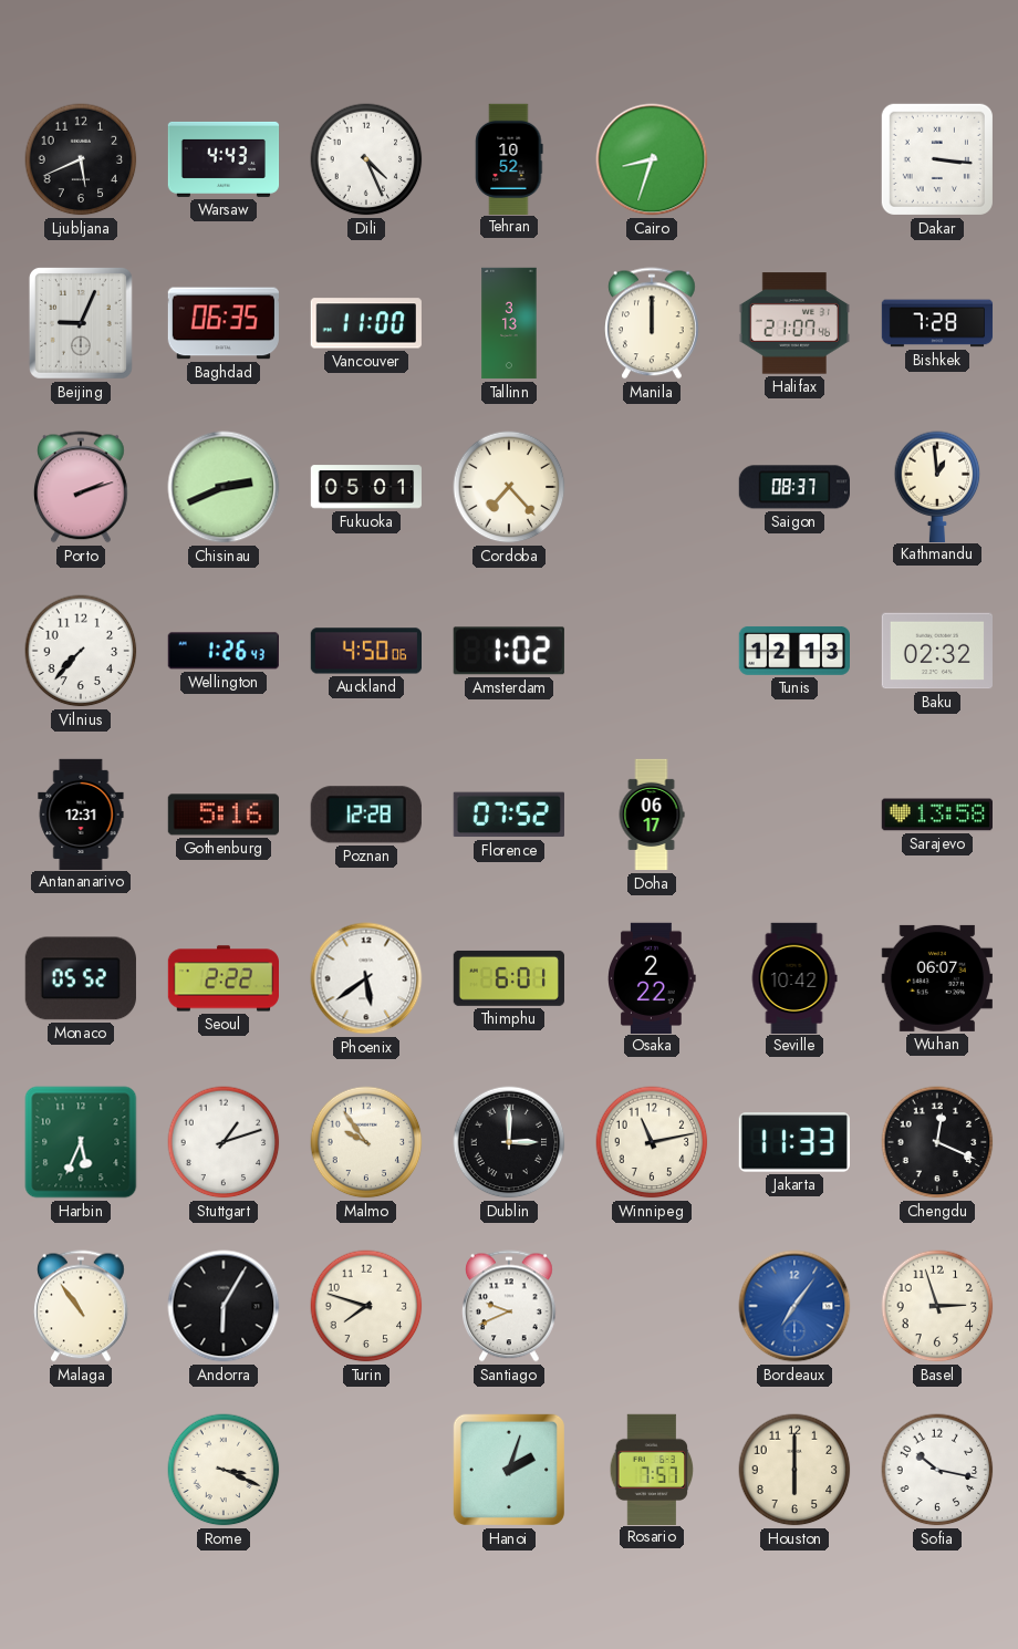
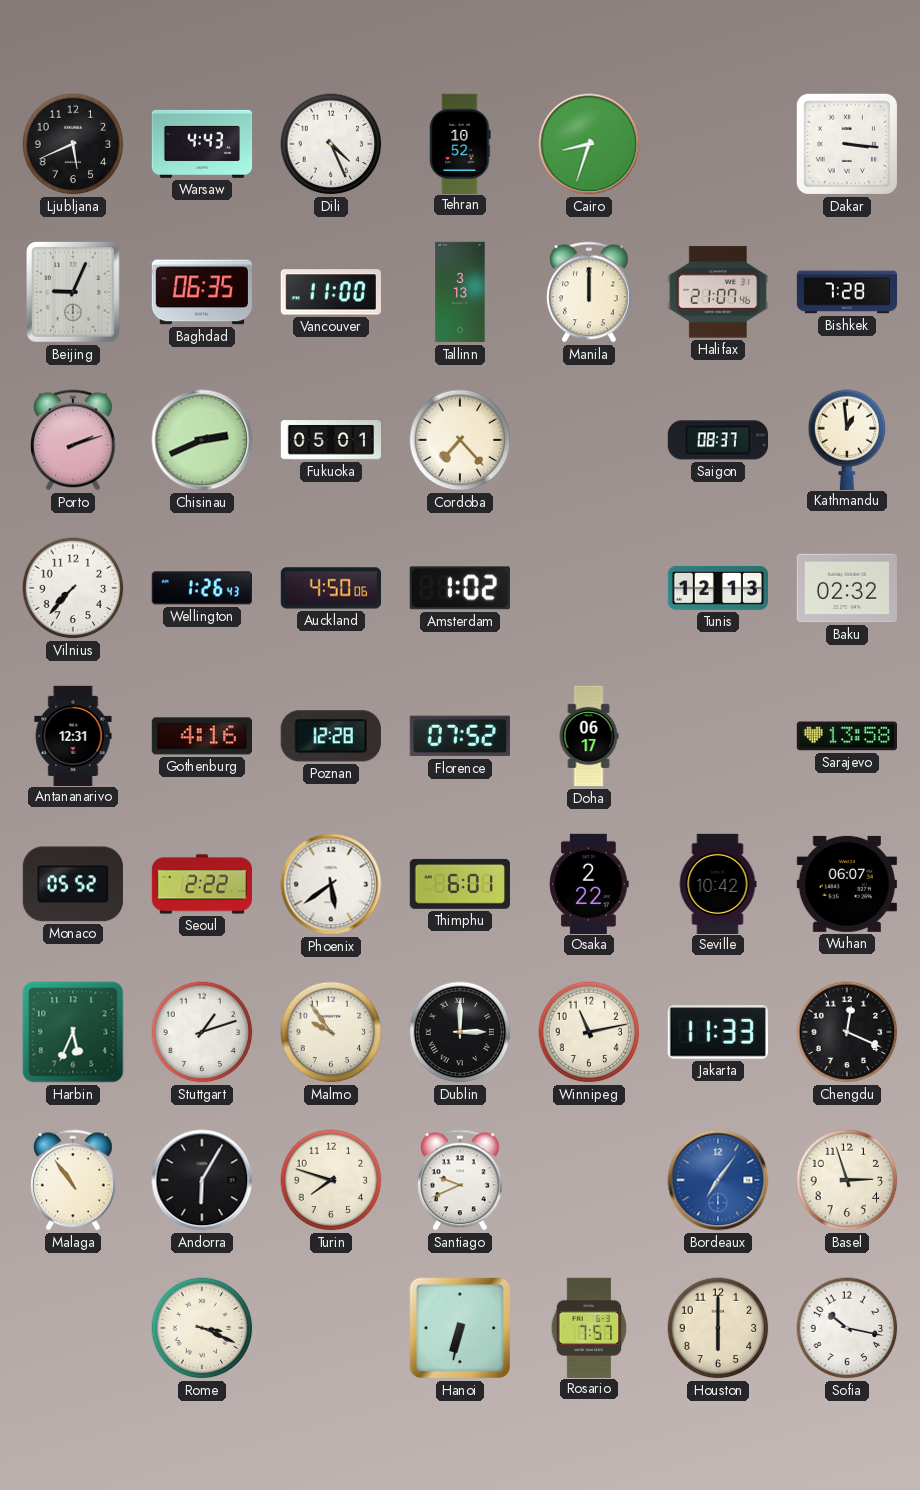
Gothenburg: 5:16 -> 4:16 (201, 736)
Hanoi: 2:03 -> 6:32 (460, 1328)
